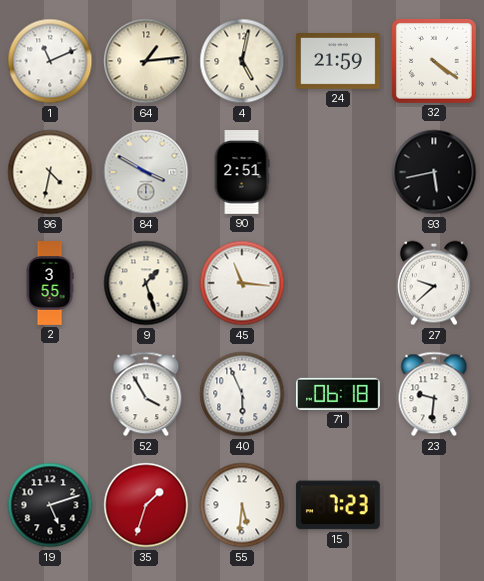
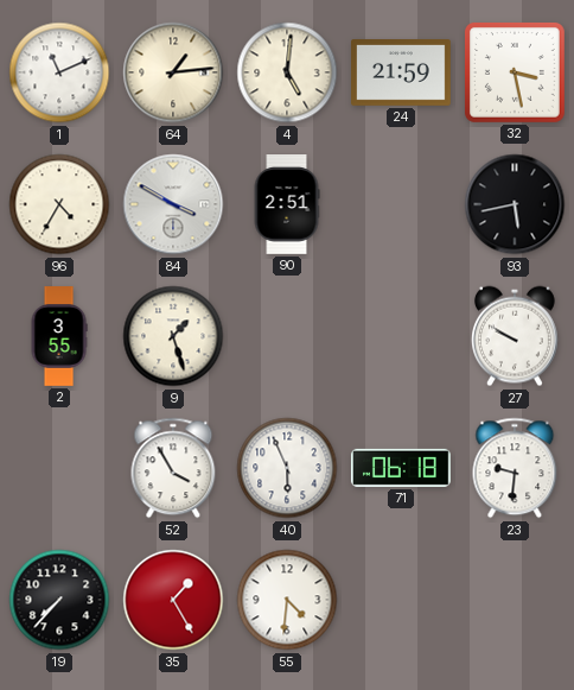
4: 5:02 -> 5:01 (287, 72)
32: 4:21 -> 3:28 (515, 72)
96: 4:32 -> 4:35 (59, 204)
45: 11:16 -> none (242, 283)
27: 9:38 -> 9:50 (515, 336)
19: 5:12 -> 7:37 (59, 600)
35: 1:33 -> 1:25 (173, 600)
55: 5:31 -> 4:31 (287, 600)
15: 7:23 -> none (338, 505)
